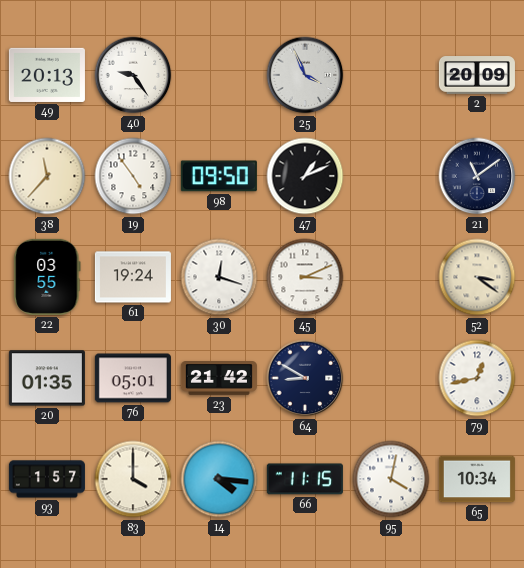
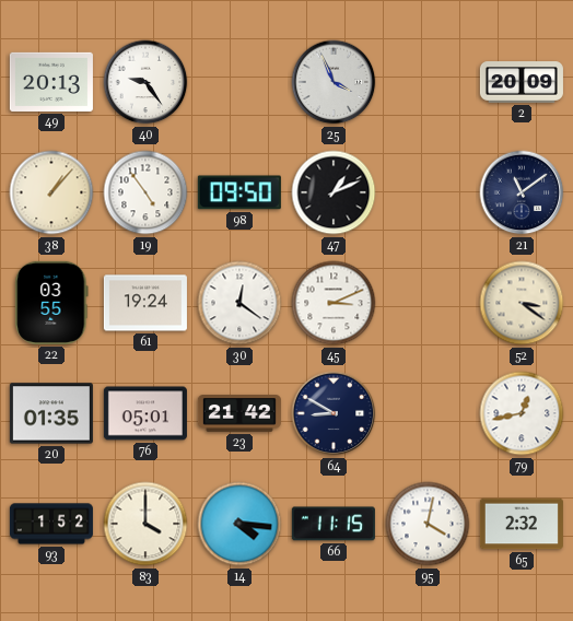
38: 11:37 -> 1:07 (51, 192)
30: 12:18 -> 12:21 (239, 303)
93: 1:57 -> 1:52 (51, 524)
65: 10:34 -> 2:32 (522, 524)
